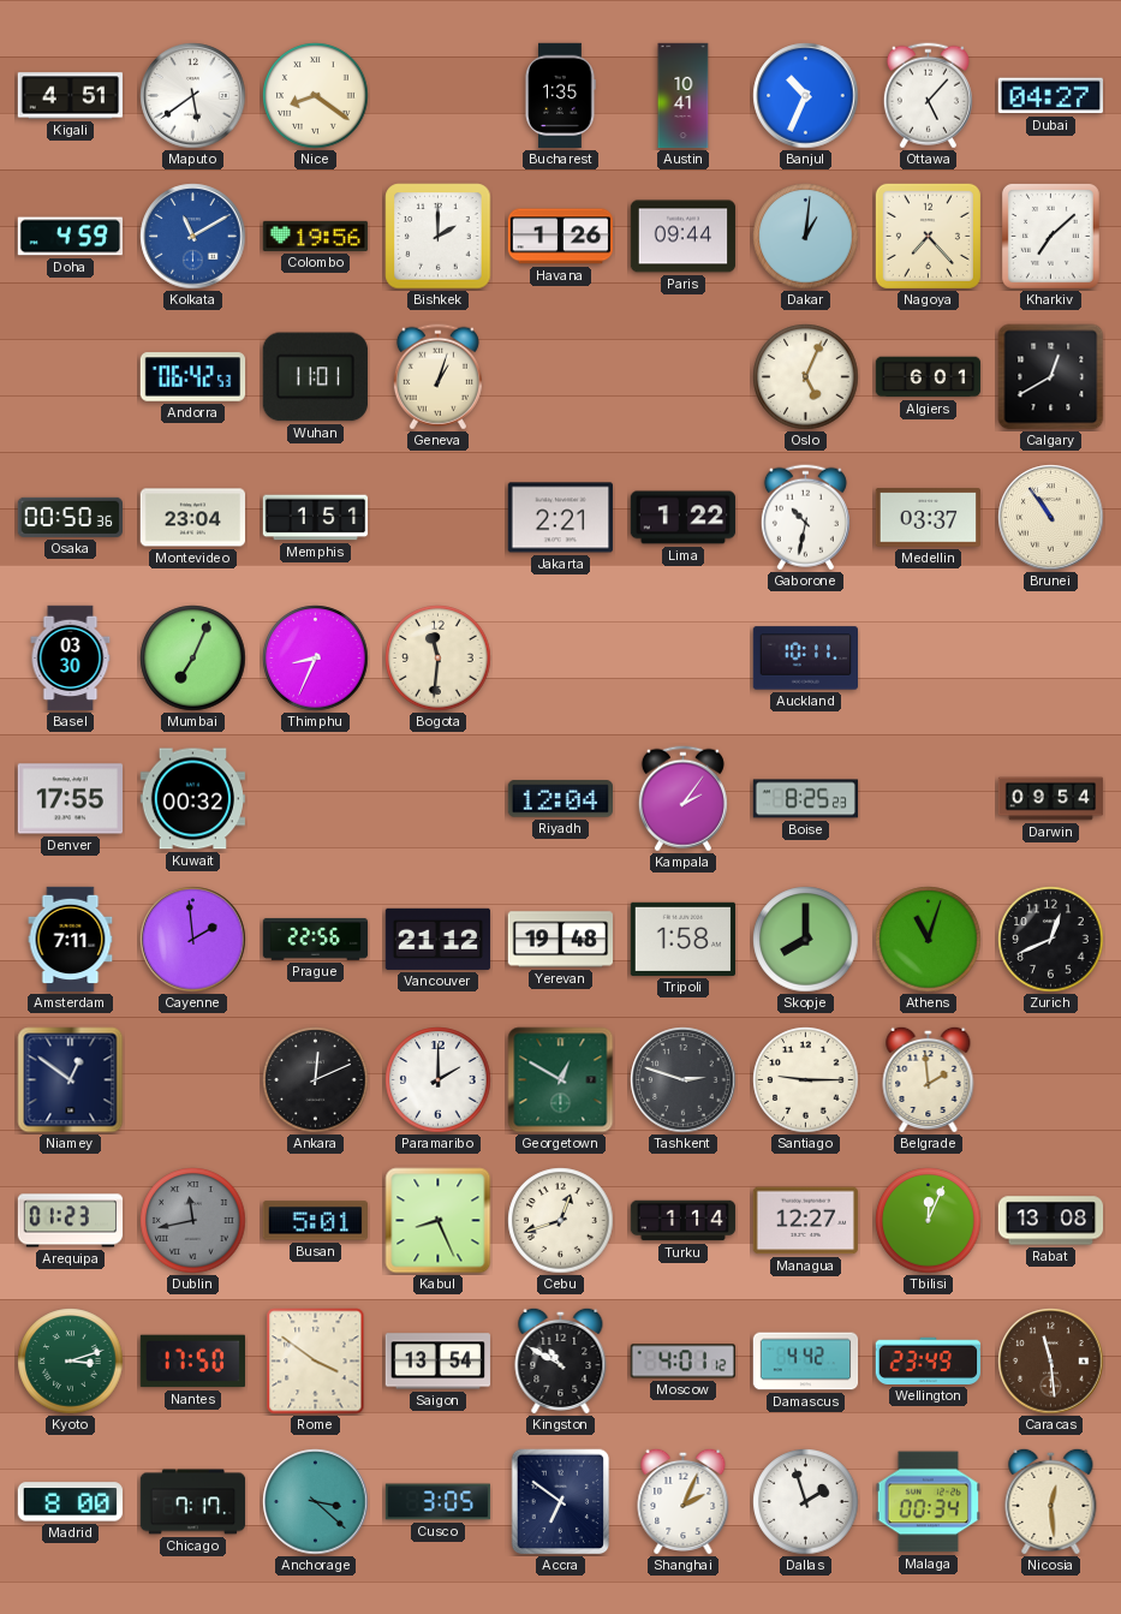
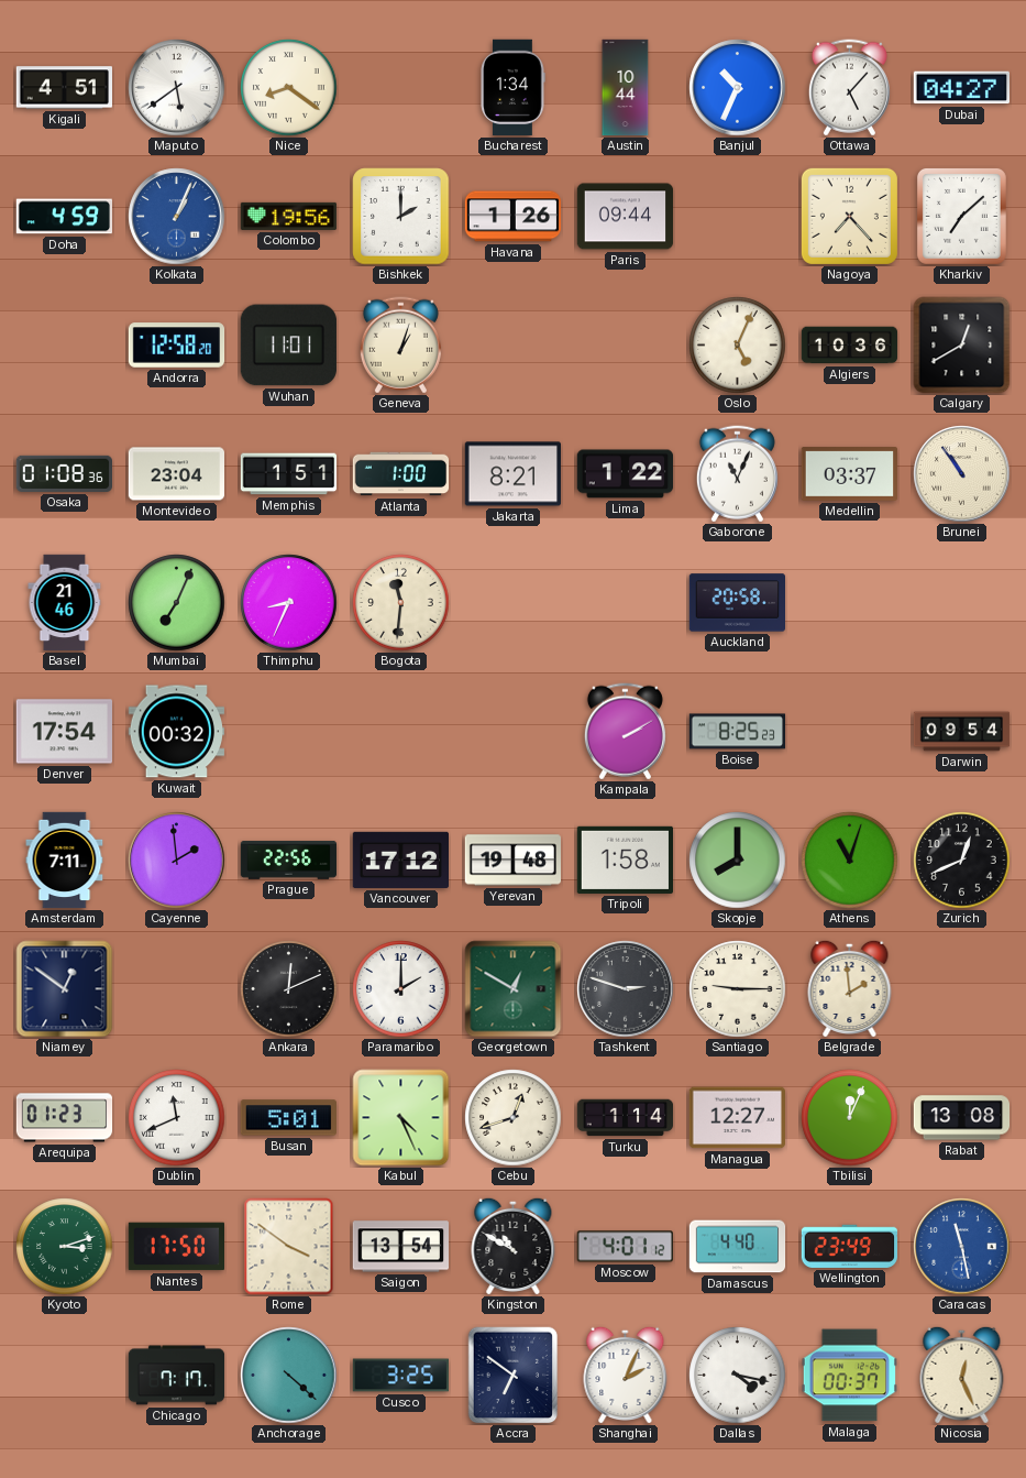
Bucharest: 1:35 -> 1:34 (512, 88)
Austin: 10:41 -> 10:44 (626, 88)
Kolkata: 11:10 -> 1:04 (177, 217)
Dakar: 1:01 -> none (806, 237)
Andorra: 06:42 -> 12:58 (177, 346)
Algiers: 6:01 -> 10:36 (850, 346)
Osaka: 00:50 -> 01:08 (64, 473)
Atlanta: none -> 1:00 (401, 474)
Jakarta: 2:21 -> 8:21 (512, 474)
Gaborone: 10:32 -> 11:04 (737, 474)
Basel: 03:30 -> 21:46 (65, 603)
Auckland: 10:11 -> 20:58 (737, 603)
Denver: 17:55 -> 17:54 (64, 732)
Riyadh: 12:04 -> none (560, 799)
Kampala: 2:06 -> 2:10 (625, 732)
Vancouver: 21:12 -> 17:12 (400, 860)
Dublin: 11:43 -> 11:41 (177, 1118)
Dublin dial: grey -> white (177, 1118)
Kabul: 8:26 -> 4:26 (401, 1118)
Damascus: 4:42 -> 4:40 (738, 1247)
Caracas: 11:29 -> 11:28 (962, 1247)
Caracas dial: brown -> blue (962, 1247)
Madrid: 8:00 -> none (70, 1502)
Anchorage: 3:22 -> 4:22 (289, 1376)
Cusco: 3:05 -> 3:25 (401, 1376)
Dallas: 1:57 -> 4:17 (738, 1376)
Malaga: 00:34 -> 00:37 (849, 1376)
Nicosia: 12:29 -> 12:26 (962, 1375)
